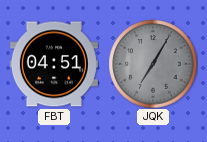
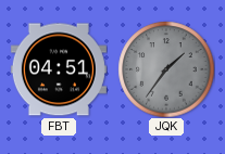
JQK: 7:05 -> 1:36 (166, 69)
